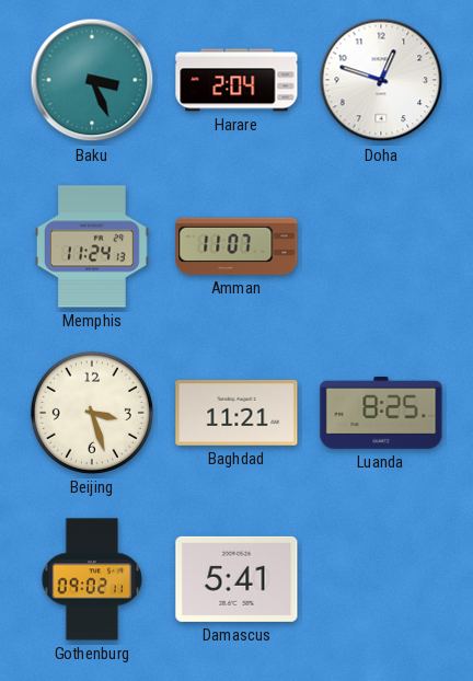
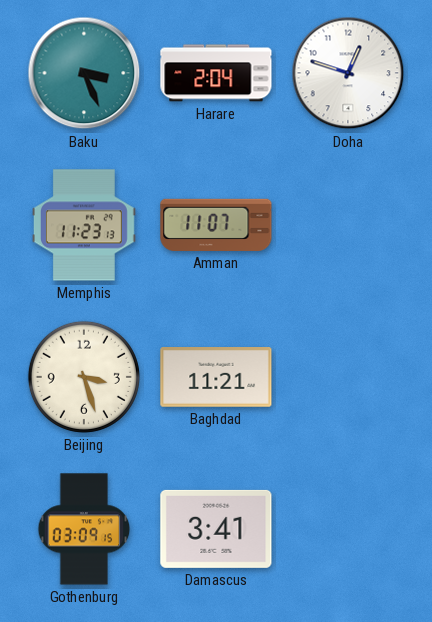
Memphis: 11:24 -> 11:23 (84, 225)
Luanda: 8:25 -> none (381, 413)
Gothenburg: 09:02 -> 03:09 (84, 529)
Damascus: 5:41 -> 3:41 (216, 529)
